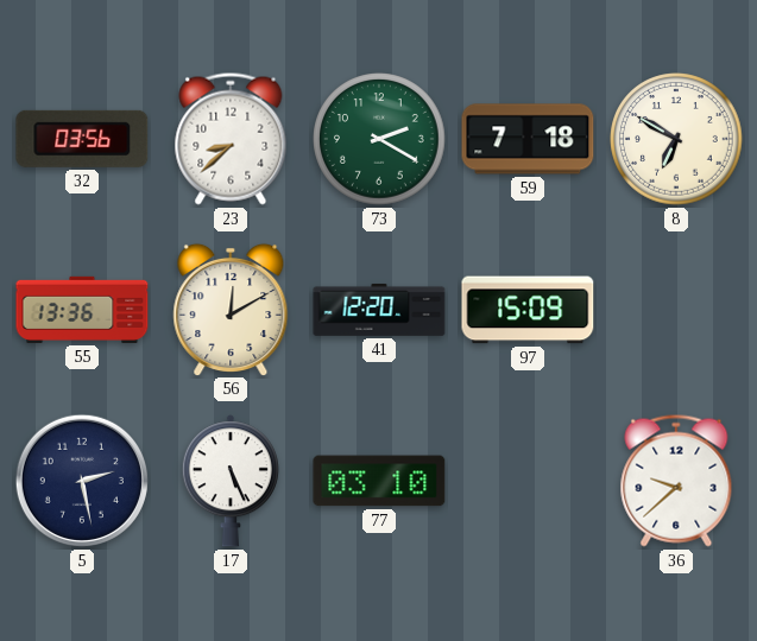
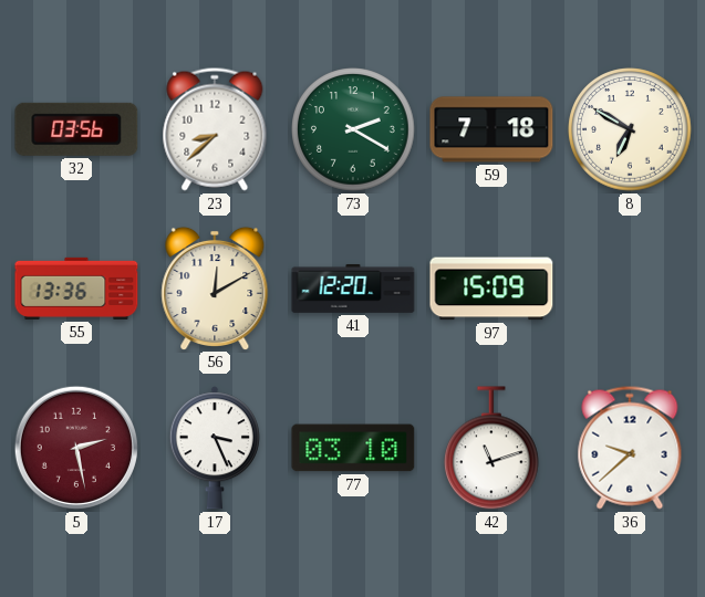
5 dial: navy -> burgundy (76, 448)
17: 5:26 -> 3:26 (215, 448)
42: none -> 11:12 (493, 449)
